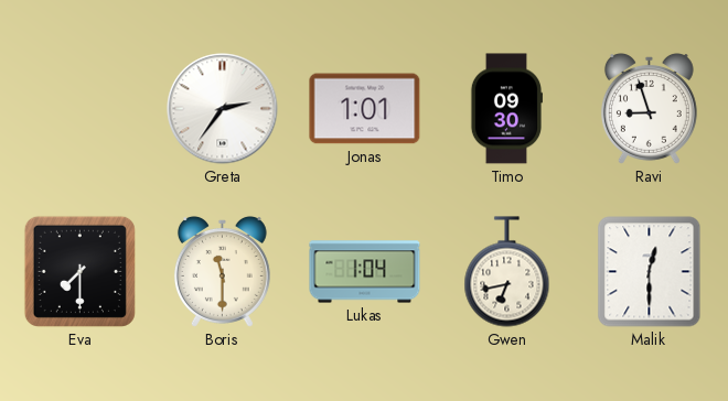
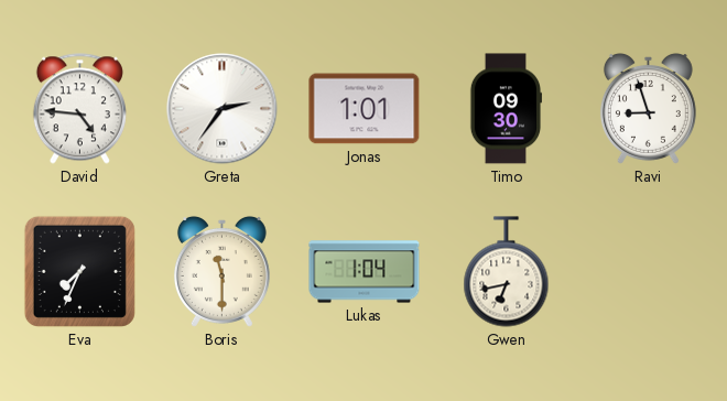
David: none -> 4:46 (79, 109)
Eva: 7:30 -> 7:34 (79, 271)
Malik: 12:30 -> none (650, 272)
